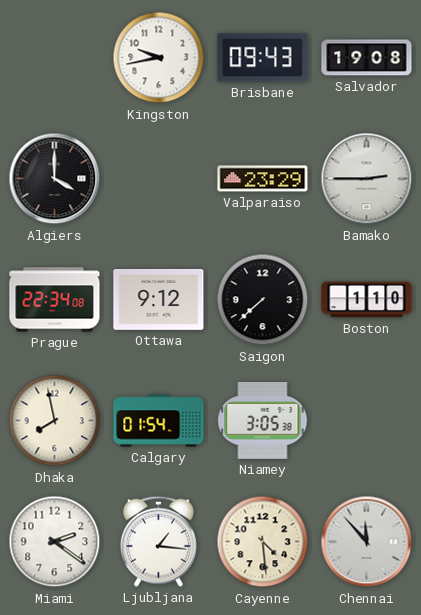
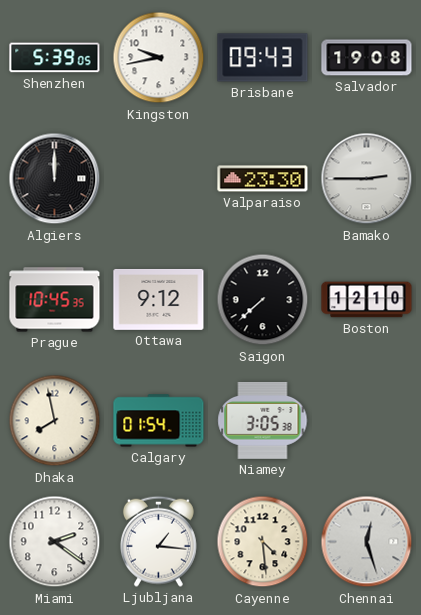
Shenzhen: none -> 5:39 (55, 58)
Algiers: 4:00 -> 12:00 (55, 179)
Valparaiso: 23:29 -> 23:30 (263, 179)
Prague: 22:34 -> 10:45 (55, 300)
Boston: 1:10 -> 12:10 (367, 300)
Chennai: 11:53 -> 12:27 (367, 542)
